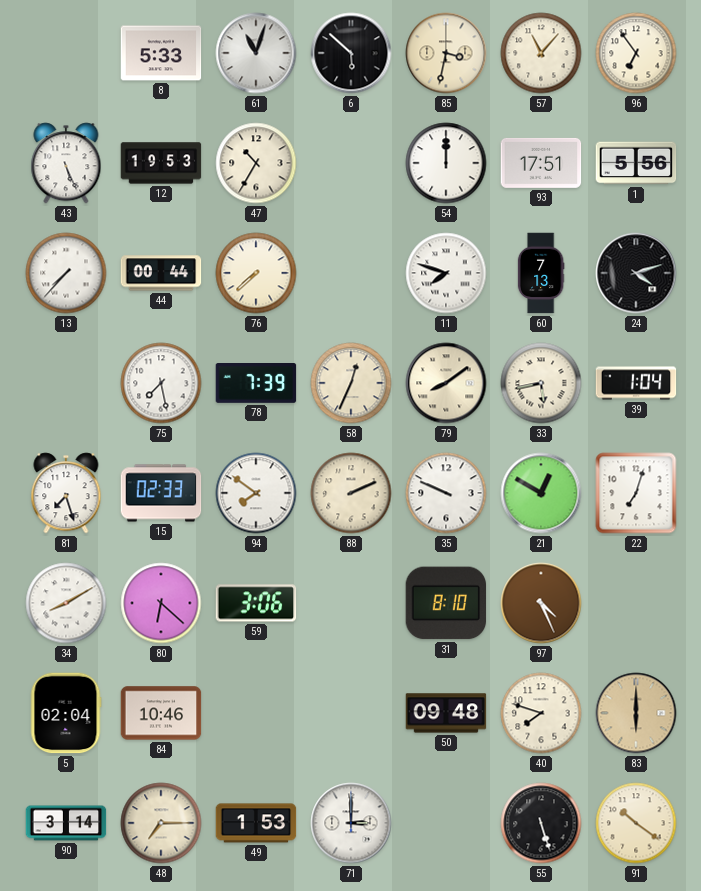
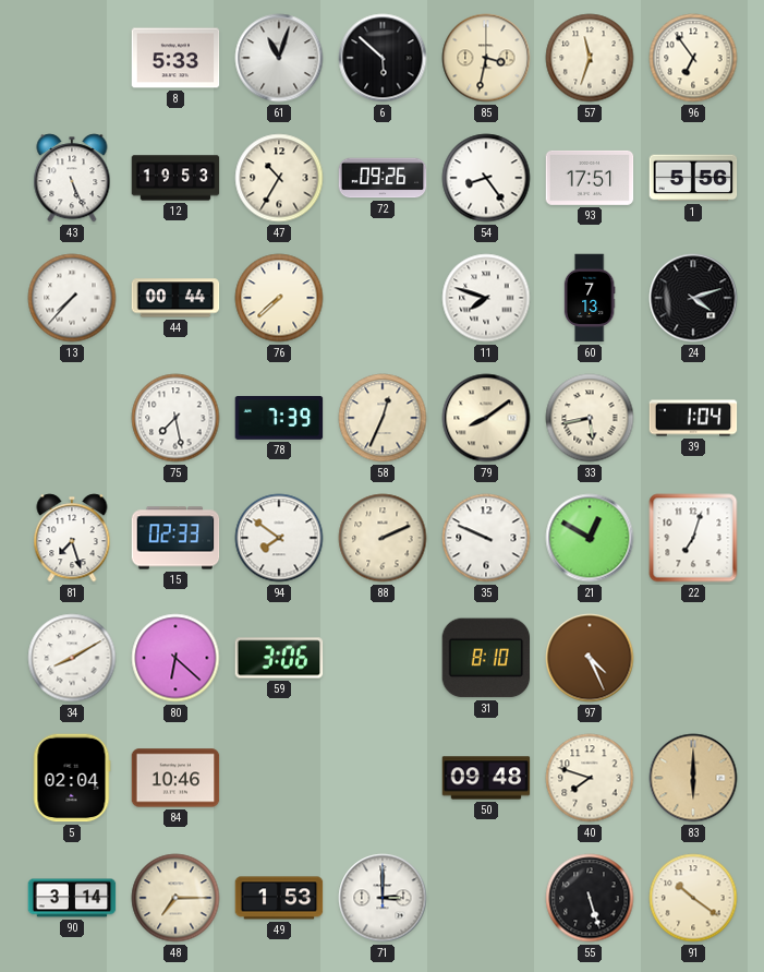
57: 11:07 -> 11:33 (590, 58)
72: none -> 09:26 (383, 178)
54: 12:00 -> 8:24 (486, 178)
